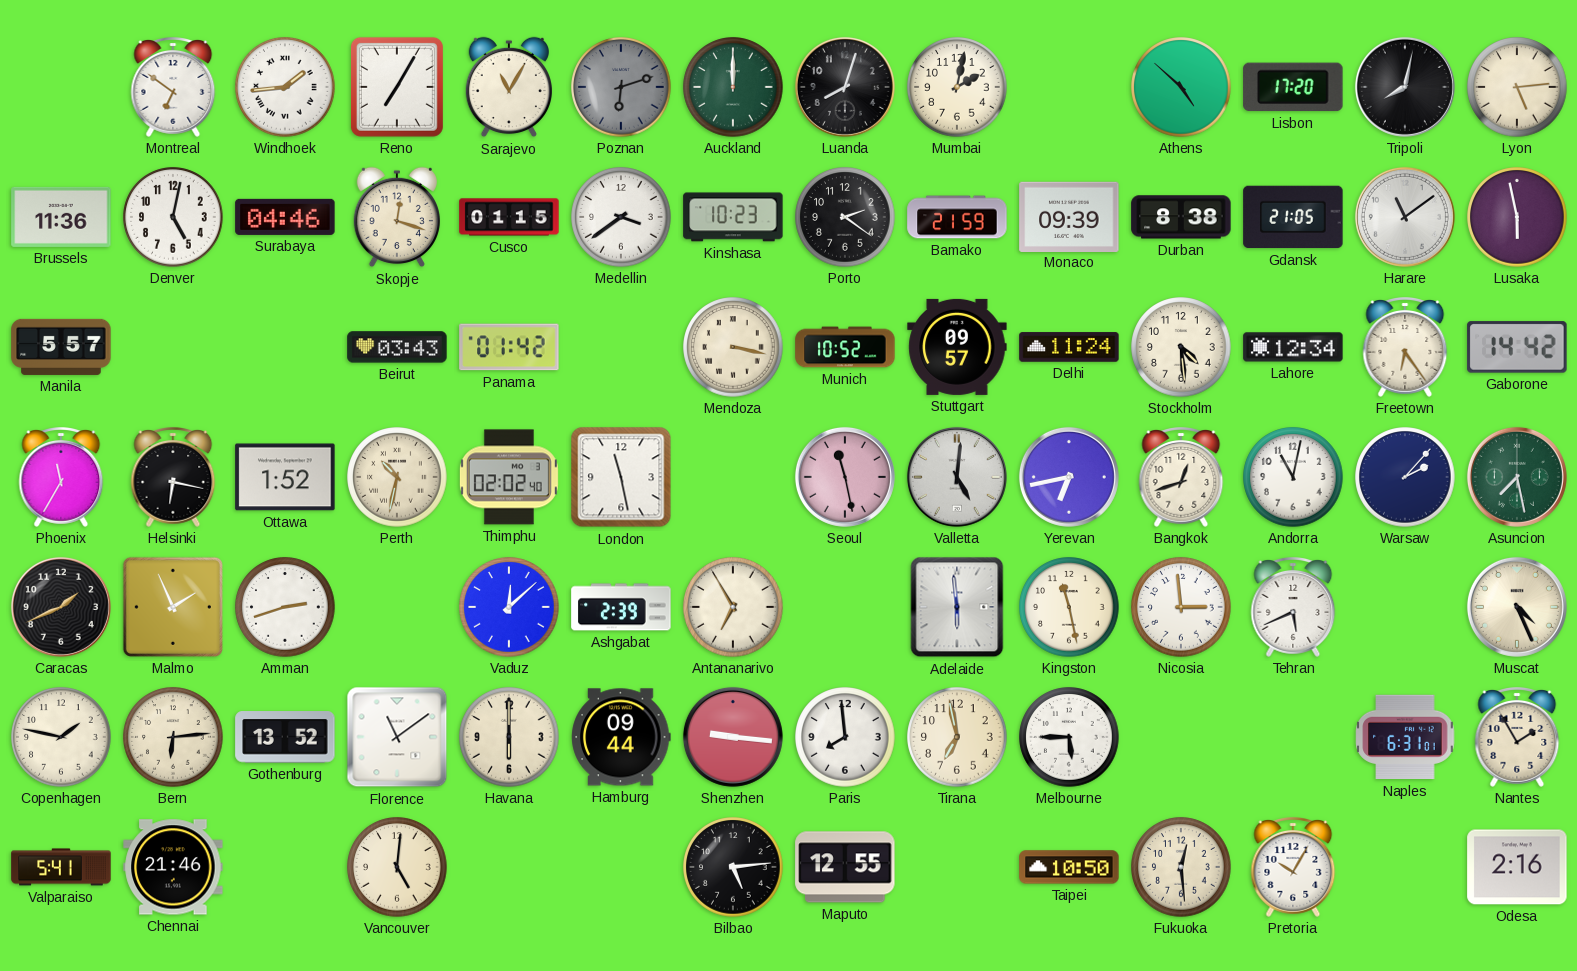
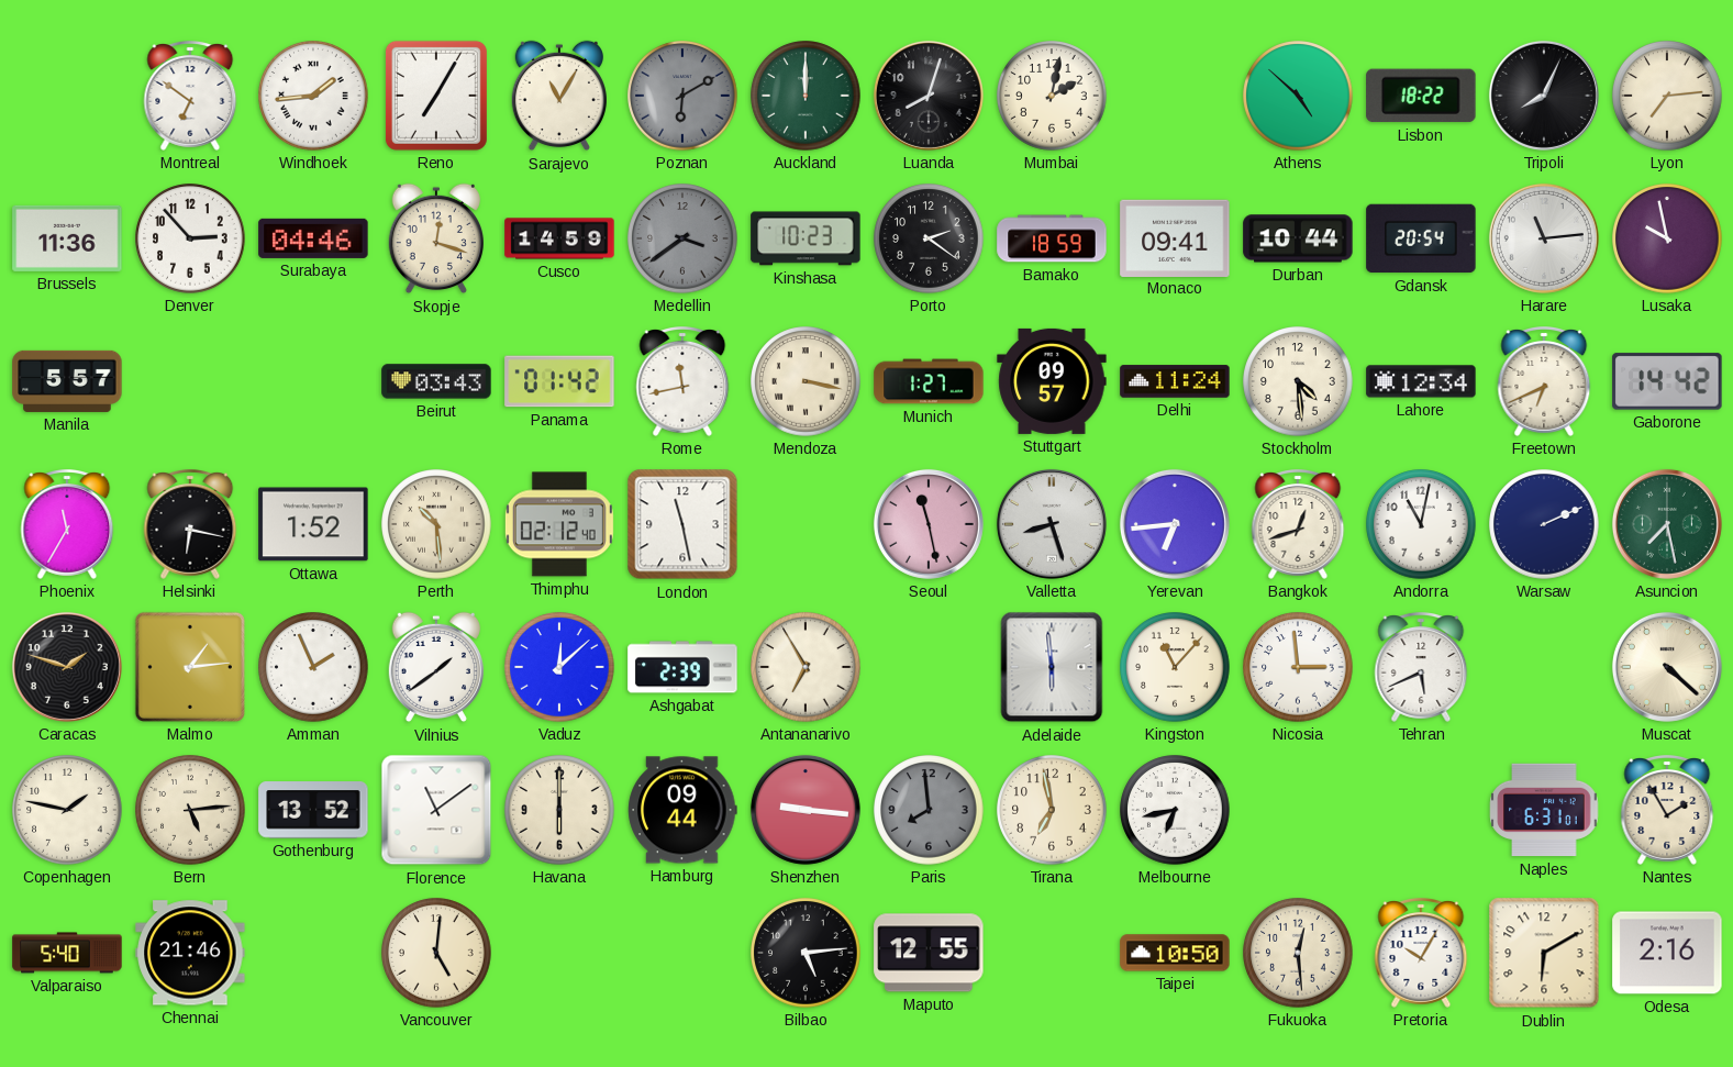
Poznan: 6:12 -> 6:10 (682, 96)
Lisbon: 17:20 -> 18:22 (1421, 96)
Tripoli: 8:02 -> 8:04 (1544, 96)
Lyon: 5:14 -> 7:14 (1667, 96)
Denver: 5:02 -> 2:53 (190, 238)
Cusco: 01:15 -> 14:59 (559, 238)
Medellin dial: white -> grey (682, 238)
Bamako: 21:59 -> 18:59 (1052, 238)
Monaco: 09:39 -> 09:41 (1175, 237)
Durban: 8:38 -> 10:44 (1298, 238)
Gdansk: 21:05 -> 20:54 (1421, 238)
Harare: 11:09 -> 11:14 (1544, 238)
Lusaka: 5:58 -> 9:58 (1667, 238)
Rome: none -> 11:43 (682, 382)
Munich: 10:52 -> 1:27 (929, 381)
Freetown: 6:24 -> 6:41 (1544, 382)
Perth: 10:32 -> 10:29 (436, 524)
Thimphu: 02:02 -> 02:12 (559, 524)
Valletta: 5:01 -> 8:27 (1052, 524)
Yerevan: 6:43 -> 6:44 (1175, 524)
Warsaw: 2:07 -> 2:11 (1544, 524)
Caracas: 1:41 -> 1:48 (67, 667)
Malmo: 1:56 -> 1:14 (190, 667)
Amman: 2:42 -> 1:56 (313, 667)
Vilnius: none -> 1:39 (436, 667)
Kingston: 11:28 -> 11:07 (1175, 667)
Muscat: 4:26 -> 4:22 (1667, 667)
Bern: 6:14 -> 5:14 (190, 810)
Paris dial: white -> grey (929, 810)
Melbourne: 5:45 -> 6:43 (1175, 810)
Valparaiso: 5:41 -> 5:40 (67, 953)
Dublin: none -> 6:10 (1544, 953)
